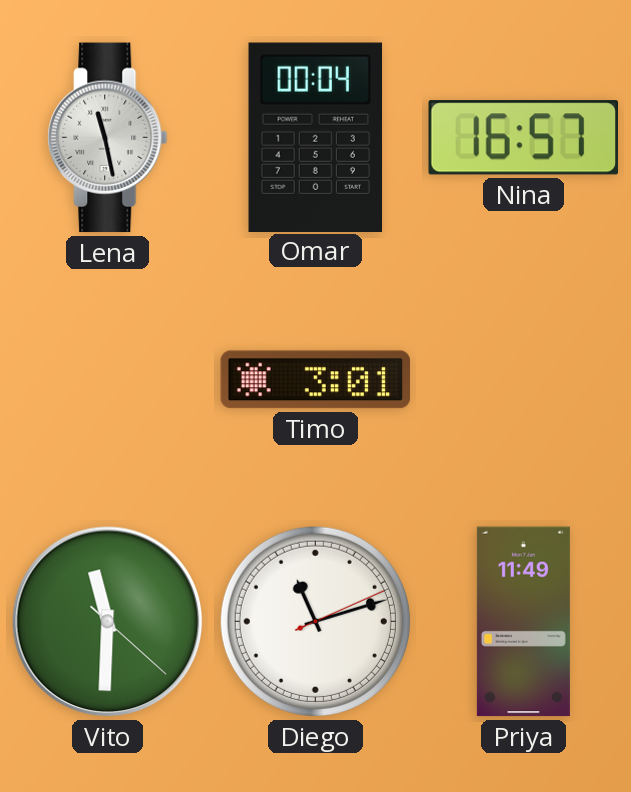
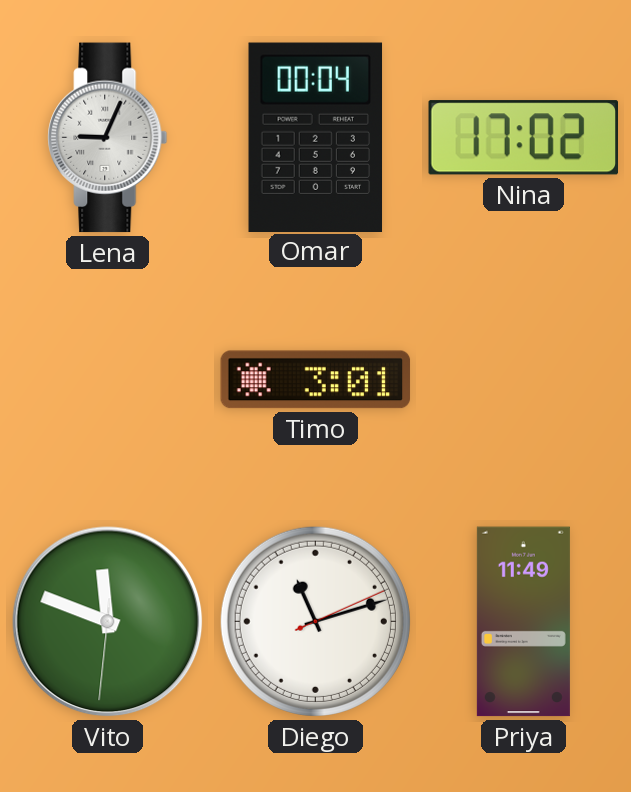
Lena: 11:28 -> 9:04 (108, 138)
Nina: 16:57 -> 17:02 (523, 138)
Vito: 11:30 -> 11:48 (108, 622)
